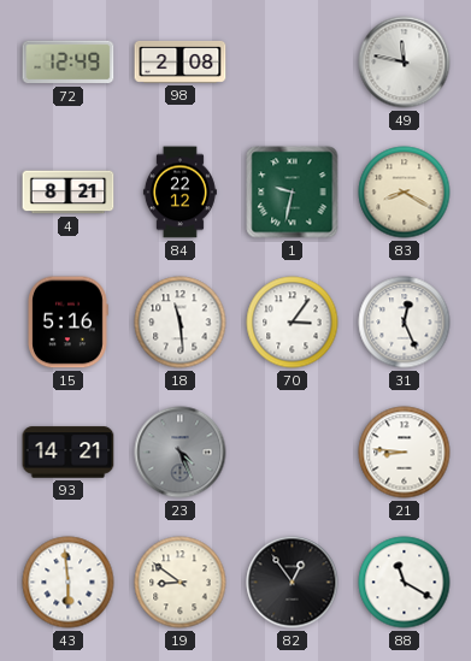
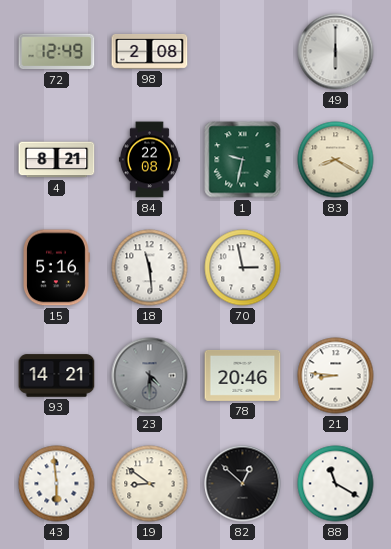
49: 11:47 -> 6:00 (336, 52)
84: 22:12 -> 22:08 (149, 160)
70: 3:06 -> 2:58 (243, 268)
31: 12:26 -> none (405, 323)
23: 4:26 -> 4:30 (150, 376)
78: none -> 20:46 (243, 375)
82: 12:54 -> 12:52 (243, 484)
